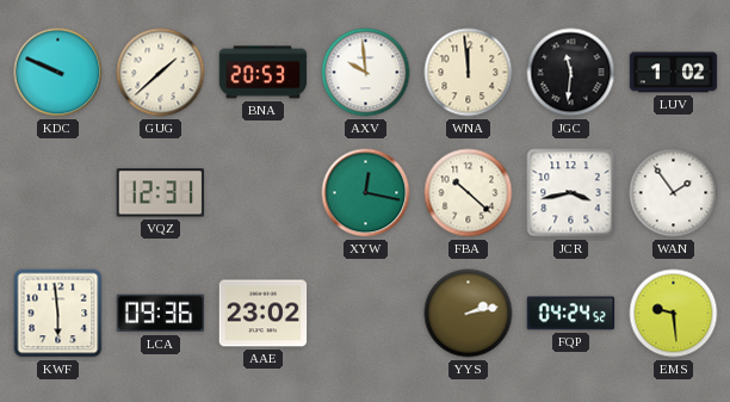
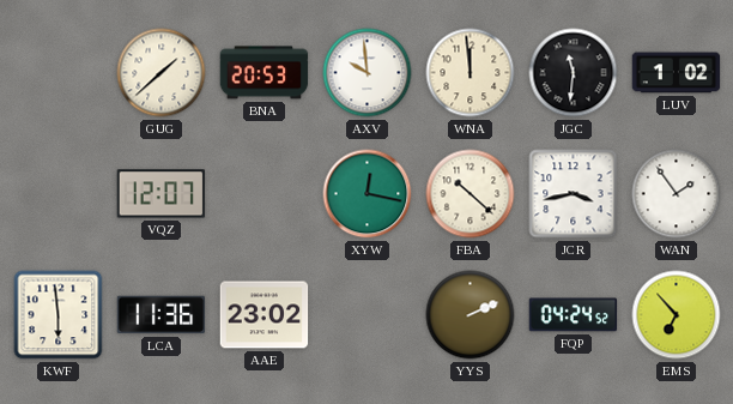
KDC: 9:49 -> none (58, 73)
VQZ: 12:31 -> 12:07 (162, 194)
LCA: 09:36 -> 11:36 (162, 315)
YYS: 2:13 -> 2:11 (471, 315)
EMS: 9:29 -> 6:53 (677, 315)
